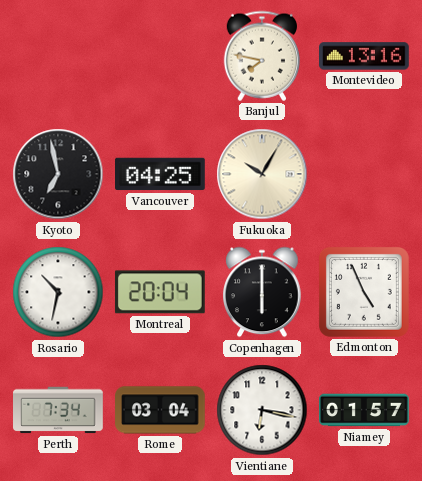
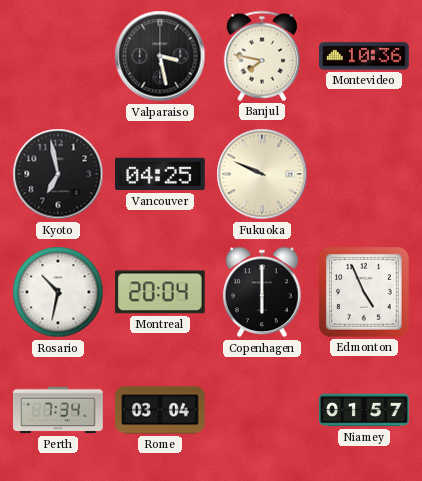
Valparaiso: none -> 3:28 (160, 56)
Montevideo: 13:16 -> 10:36 (365, 56)
Fukuoka: 10:05 -> 9:49 (262, 174)
Vientiane: 6:17 -> none (262, 410)
